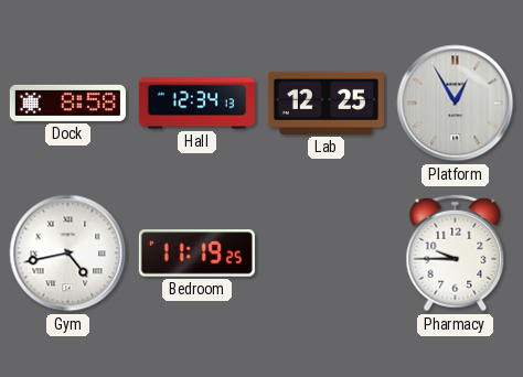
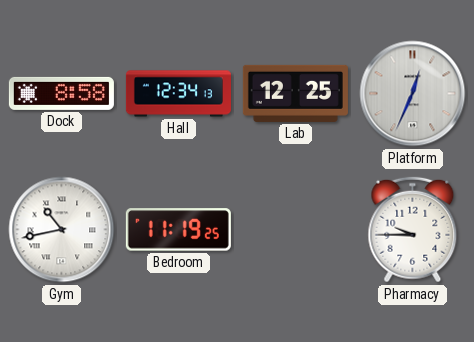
Platform: 12:55 -> 12:34 (413, 94)
Gym: 4:43 -> 10:43 (62, 230)
